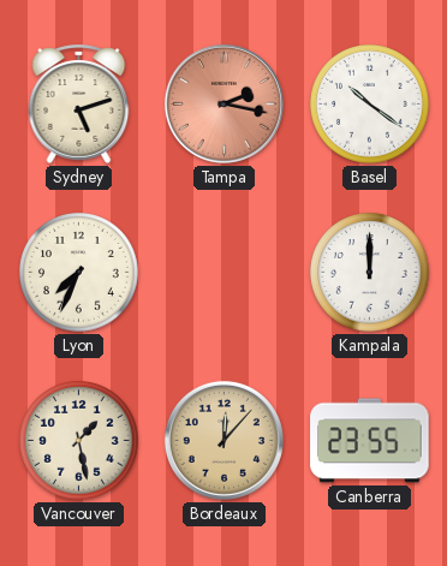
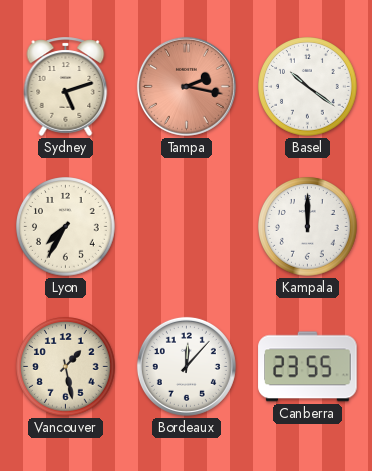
Lyon: 7:34 -> 7:35 (66, 227)
Bordeaux dial: champagne -> white (186, 366)
